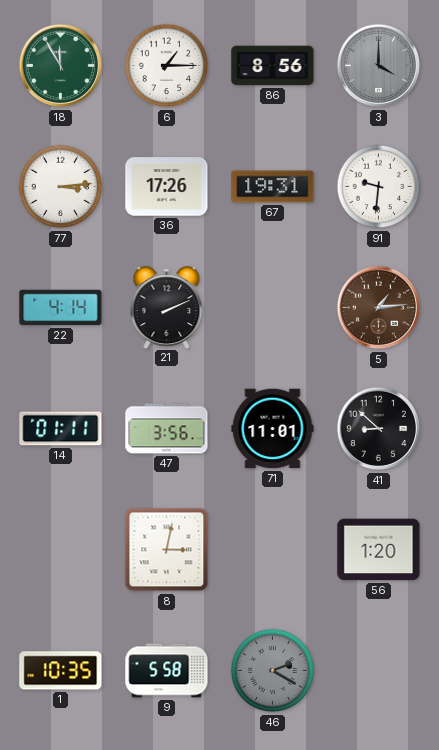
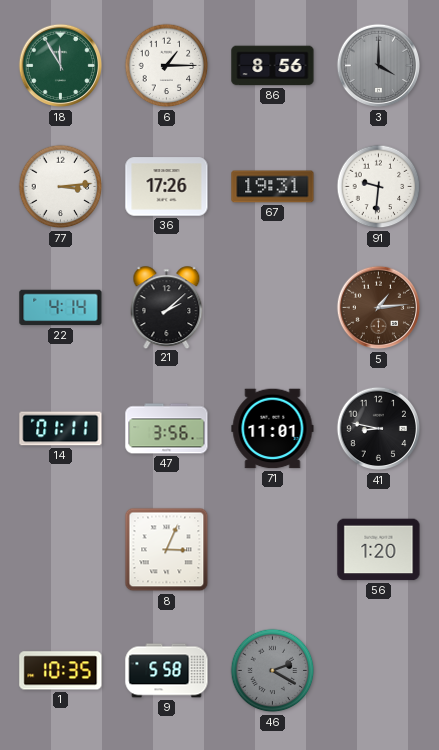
21: 2:11 -> 2:08 (167, 307)
41: 8:52 -> 8:47 (379, 429)
8: 3:02 -> 3:04 (167, 550)
